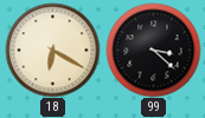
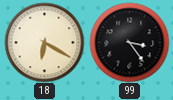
99: 3:22 -> 3:24 (129, 42)
